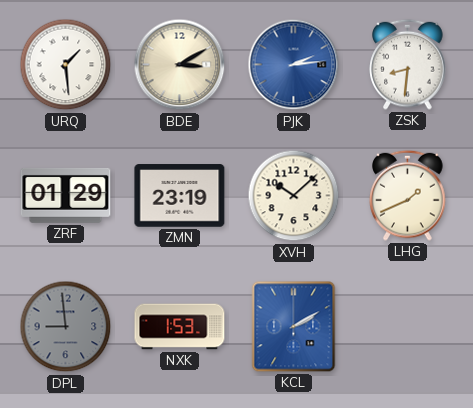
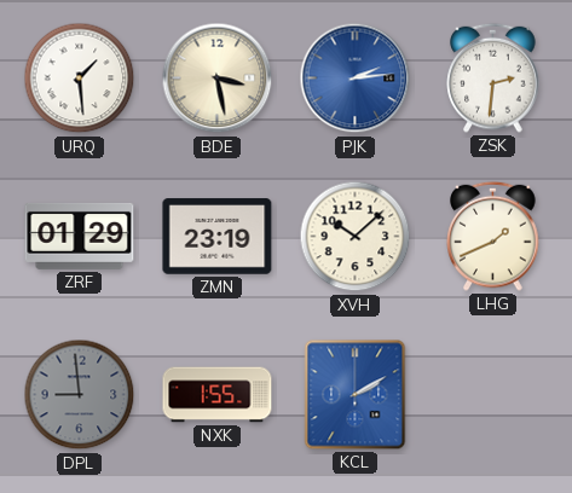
BDE: 3:10 -> 3:28 (218, 79)
ZSK: 8:31 -> 2:31 (493, 77)
NXK: 1:53 -> 1:55 (218, 395)
